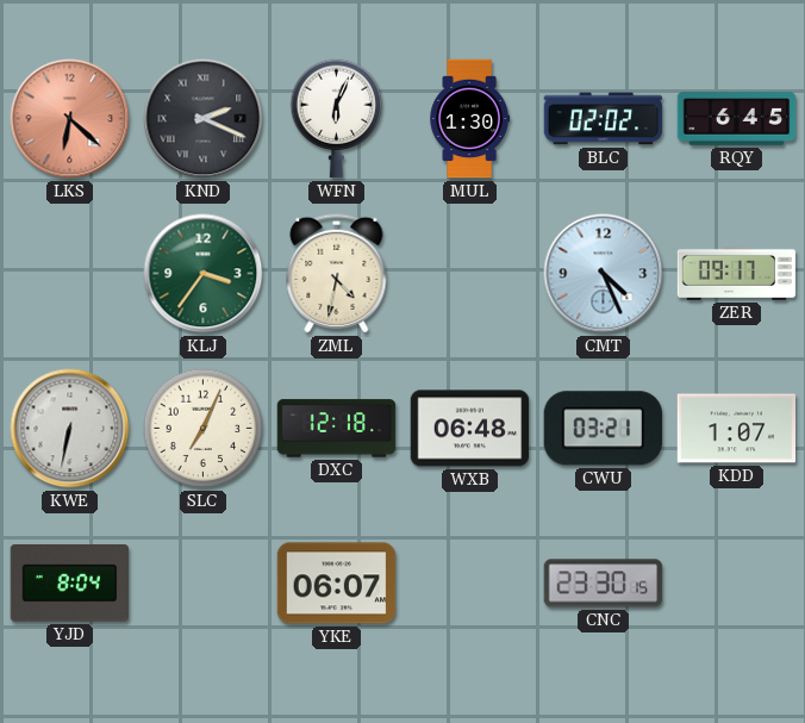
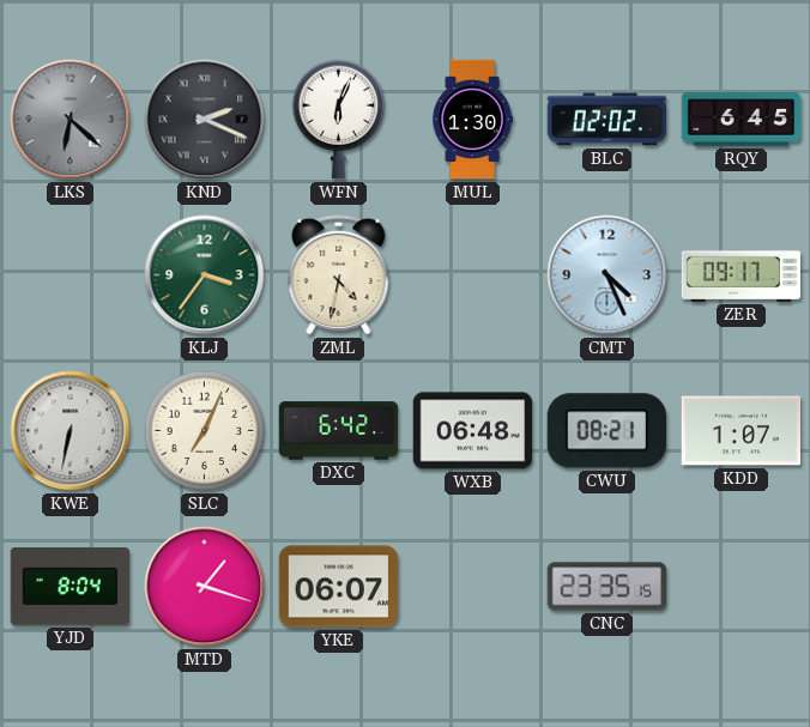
LKS dial: salmon -> grey (71, 120)
DXC: 12:18 -> 6:42 (339, 431)
CWU: 03:21 -> 08:21 (606, 431)
MTD: none -> 1:18 (205, 587)
CNC: 23:30 -> 23:35 (607, 587)
